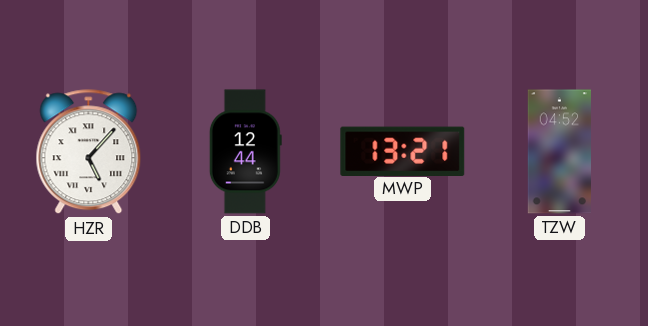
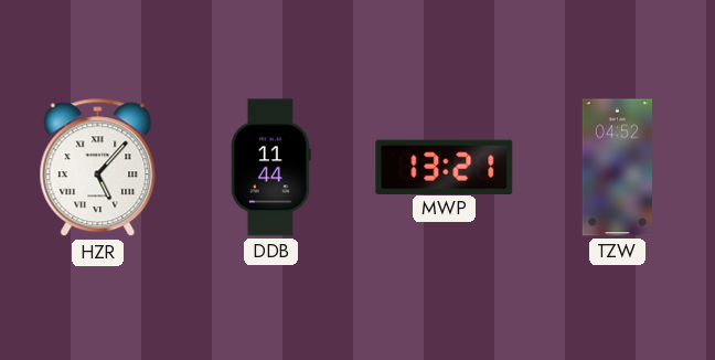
DDB: 12:44 -> 11:44 (270, 168)
